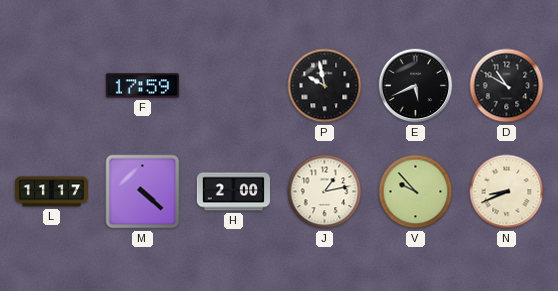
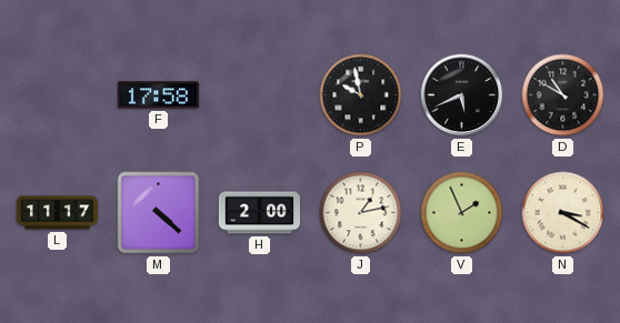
F: 17:59 -> 17:58 (158, 95)
V: 9:53 -> 1:56 (462, 213)
N: 8:41 -> 3:20 (563, 213)
